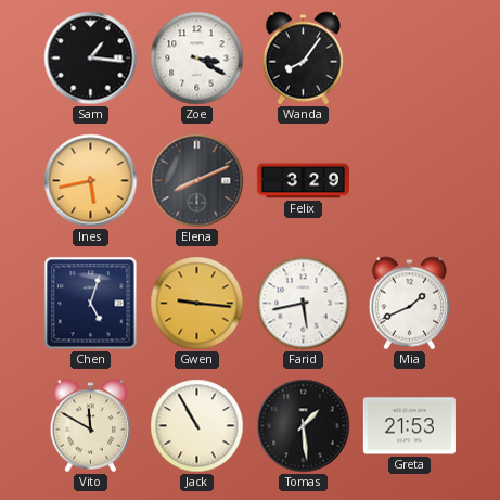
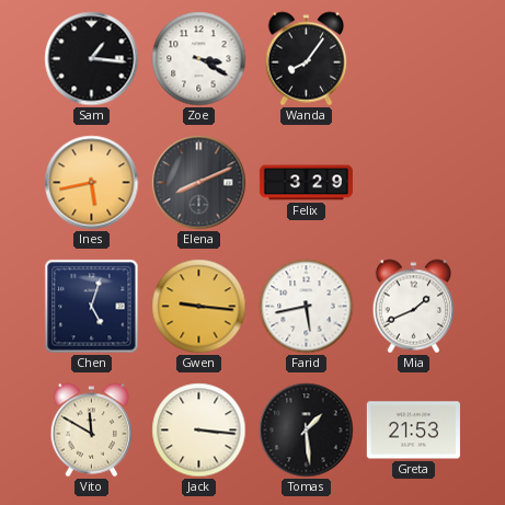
Jack: 10:55 -> 3:16 (199, 431)
